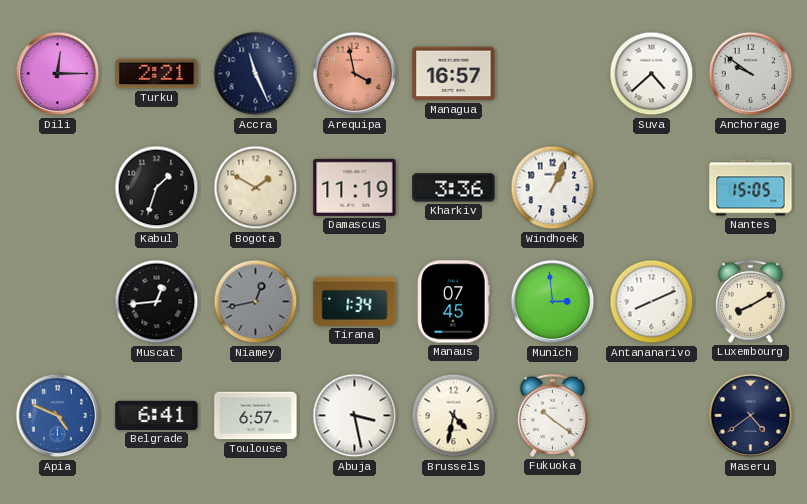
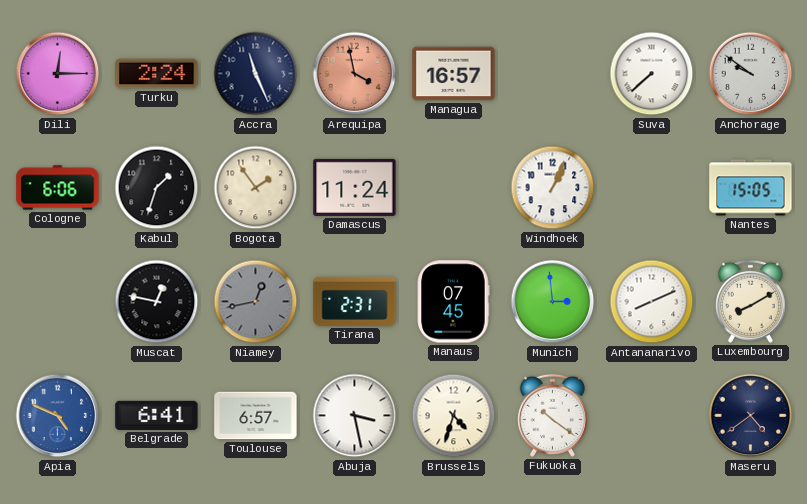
Turku: 2:21 -> 2:24 (157, 74)
Suva: 4:38 -> 7:38 (652, 74)
Cologne: none -> 6:06 (58, 188)
Bogota: 1:50 -> 1:54 (256, 188)
Damascus: 11:19 -> 11:24 (355, 187)
Kharkiv: 3:36 -> none (454, 188)
Muscat: 12:44 -> 12:47 (157, 302)
Tirana: 1:34 -> 2:31 (355, 301)
Brussels: 4:32 -> 4:33 (454, 416)
